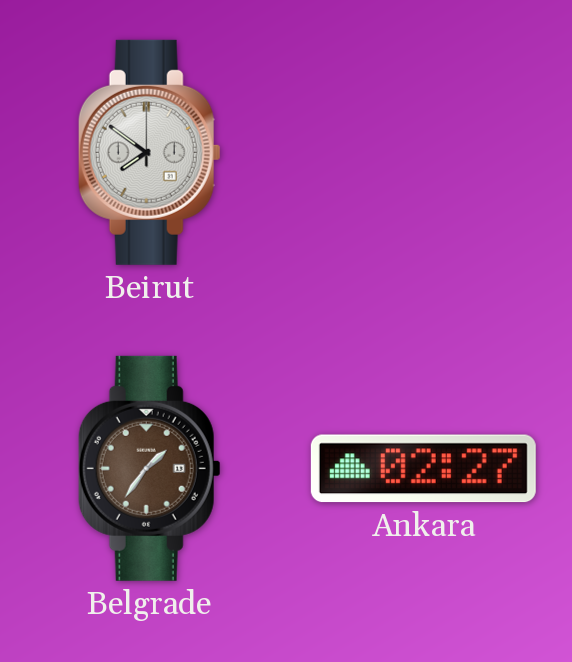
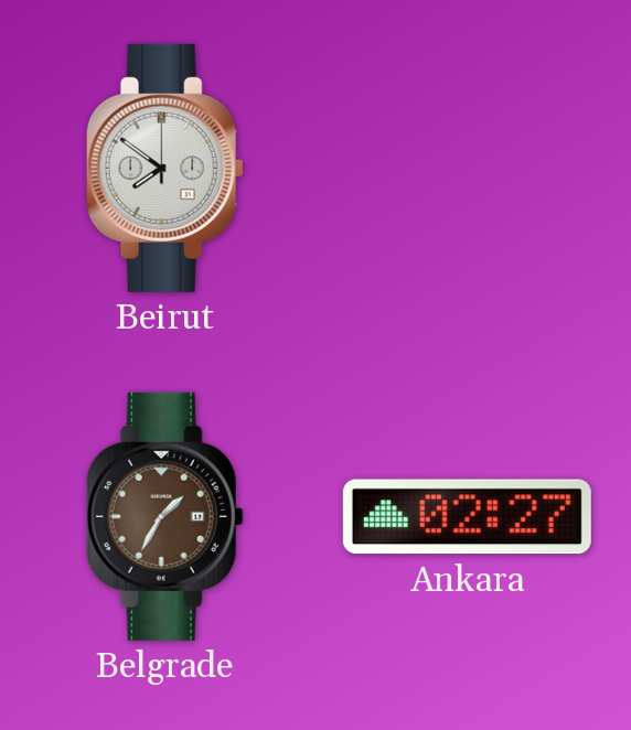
Belgrade: 1:36 -> 1:35 (164, 516)
